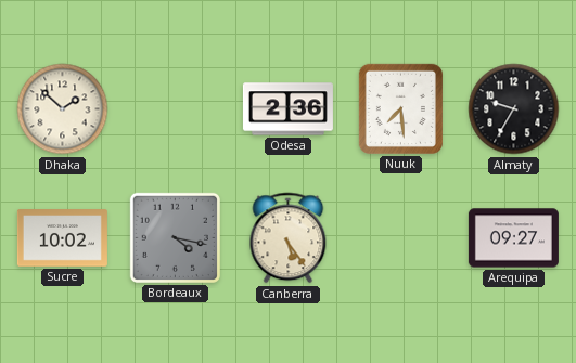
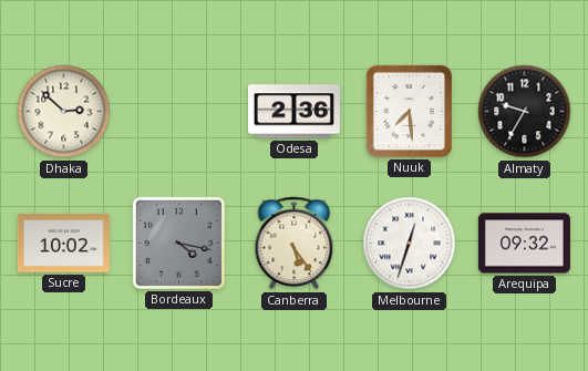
Dhaka: 1:52 -> 2:52 (64, 112)
Melbourne: none -> 12:33 (410, 244)
Arequipa: 09:27 -> 09:32 (524, 244)
